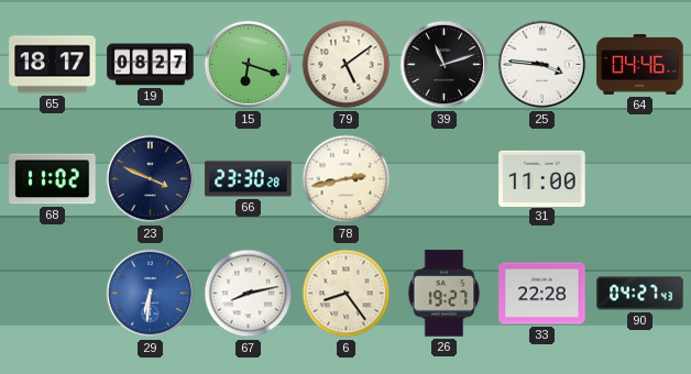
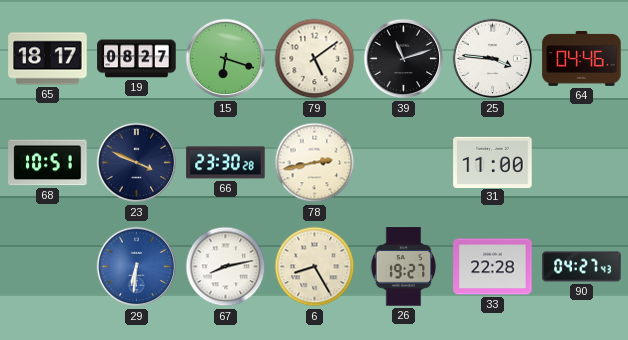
68: 11:02 -> 10:51 (48, 163)
6: 8:24 -> 8:25 (315, 267)
